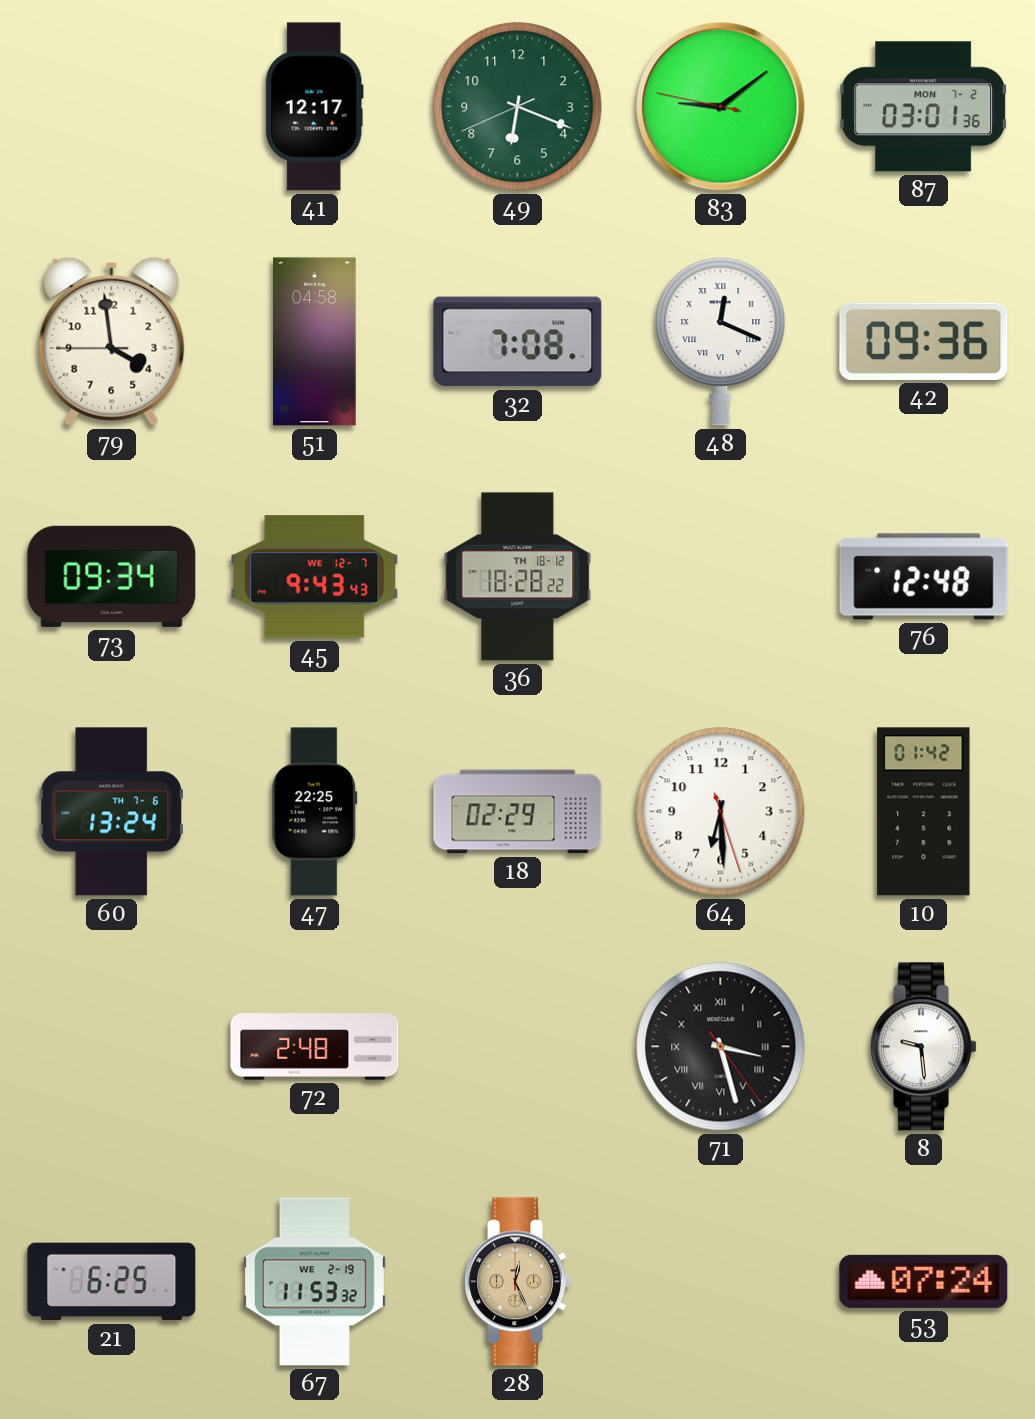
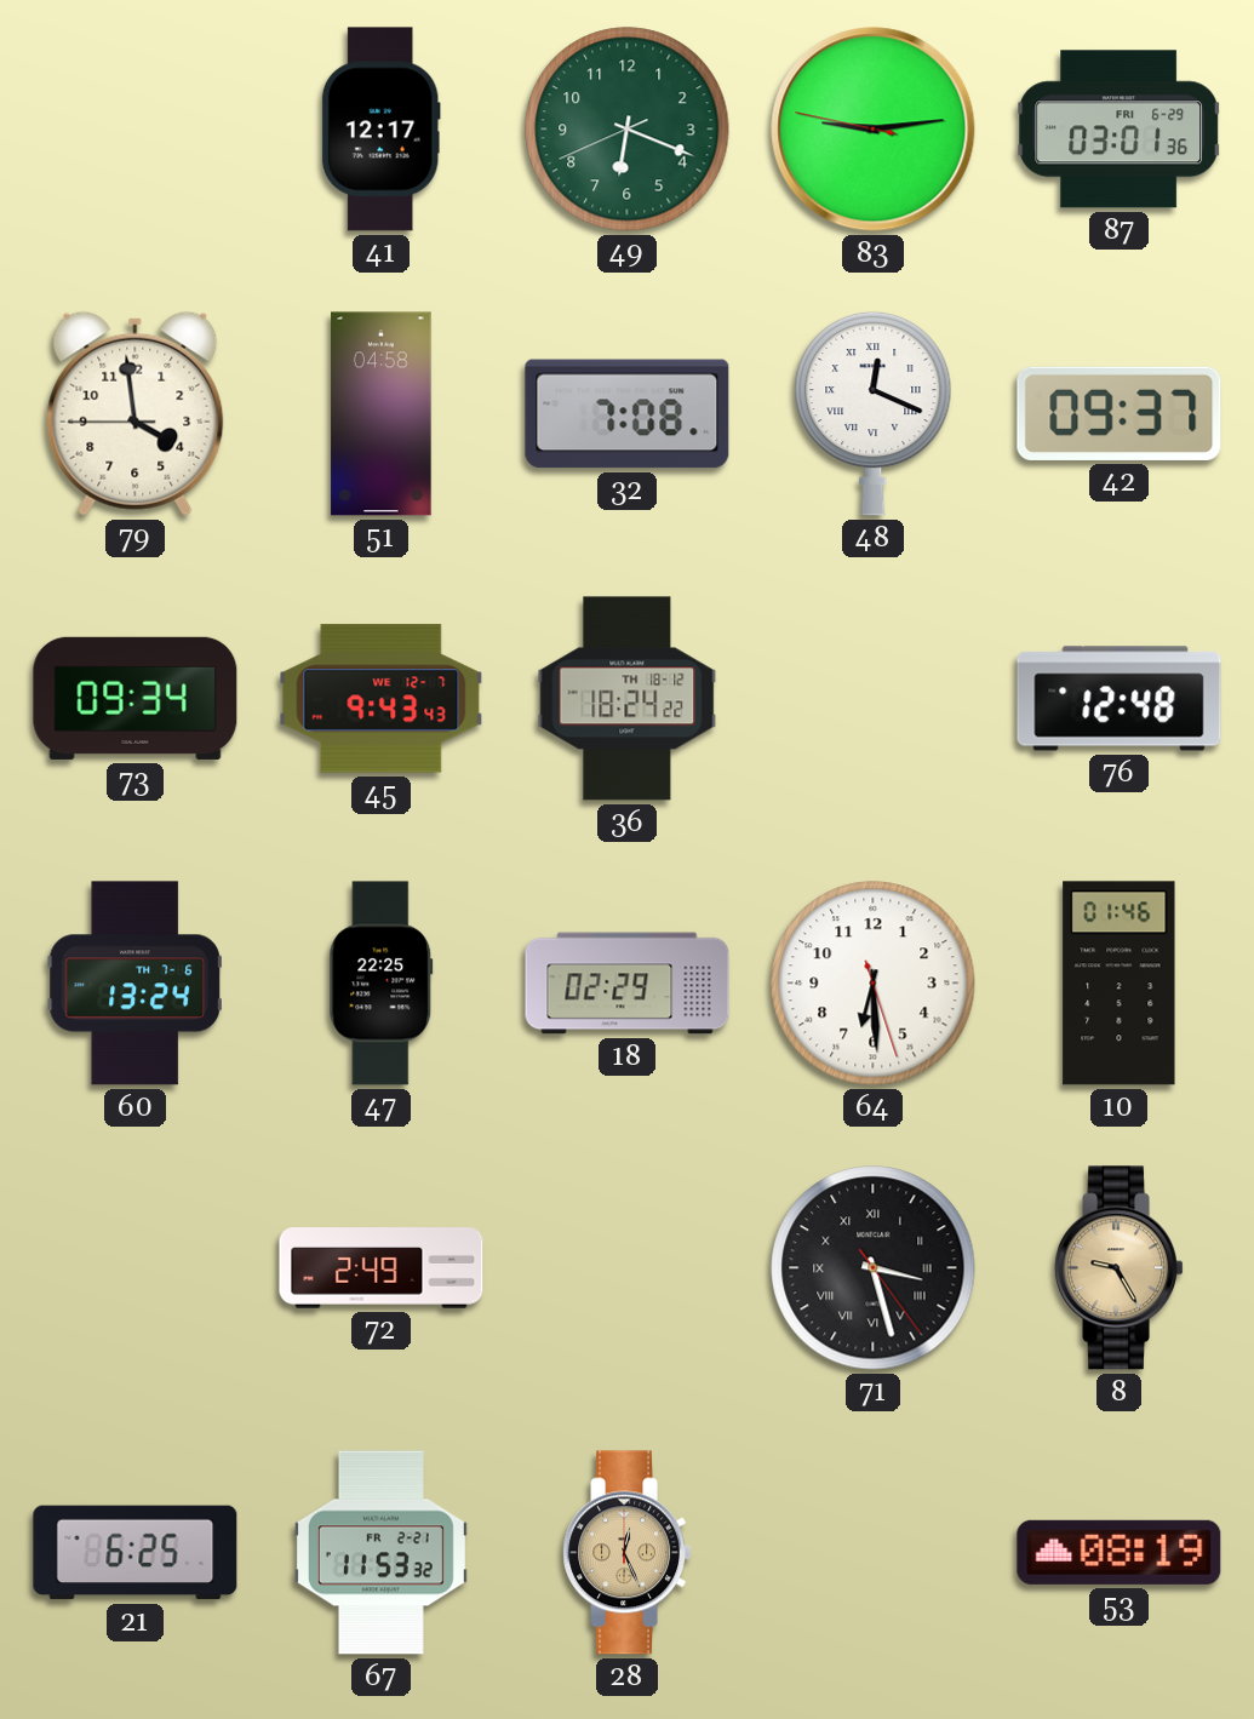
83: 9:08 -> 9:13 (874, 130)
87 date: MON 7-2 -> FRI 6-29 (1120, 130)
42: 09:36 -> 09:37 (1120, 413)
36: 18:28 -> 18:24 (628, 699)
10: 01:42 -> 01:46 (1120, 984)
72: 2:48 -> 2:49 (382, 1268)
8: 9:29 -> 9:25 (1118, 1268)
8 dial: white -> champagne (1118, 1268)
67 date: WE 2-19 -> FR 2-21 (380, 1553)
53: 07:24 -> 08:19 (1120, 1552)
